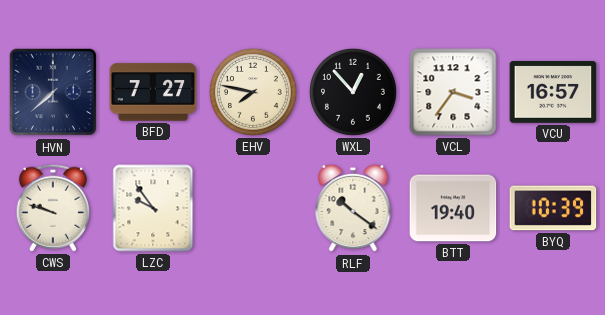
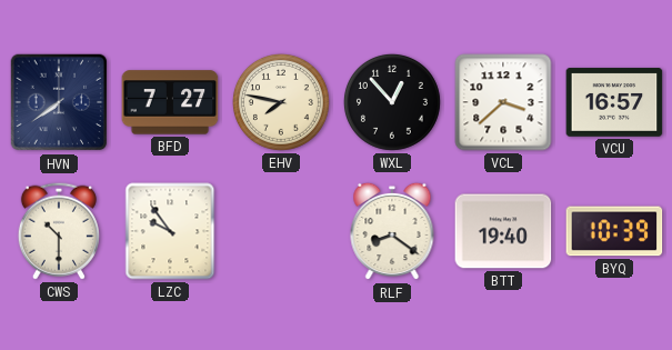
HVN: 7:38 -> 7:39 (59, 102)
VCL: 3:36 -> 3:38 (503, 102)
CWS: 9:48 -> 10:30 (59, 231)
RLF: 10:21 -> 8:21 (392, 231)
